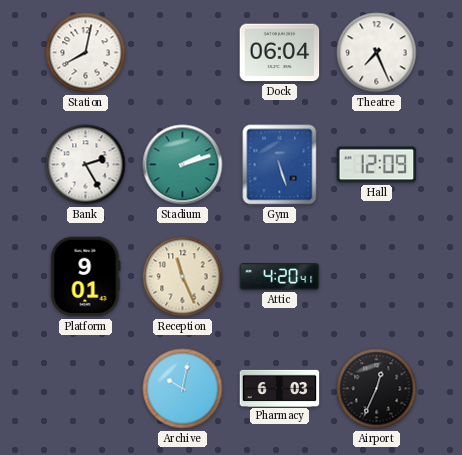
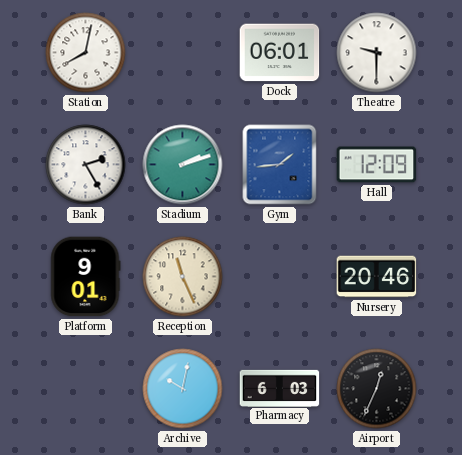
Dock: 06:04 -> 06:01 (280, 53)
Theatre: 7:26 -> 9:30 (377, 53)
Gym: 5:27 -> 1:44 (280, 165)
Attic: 4:20 -> none (280, 277)
Nursery: none -> 20:46 (377, 277)
